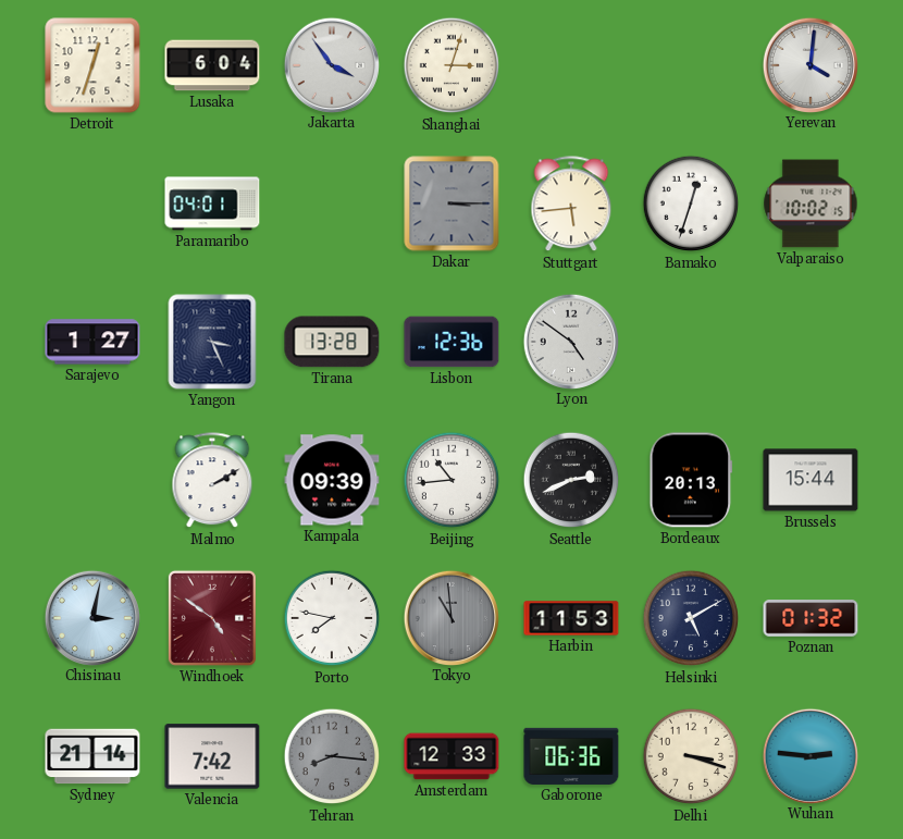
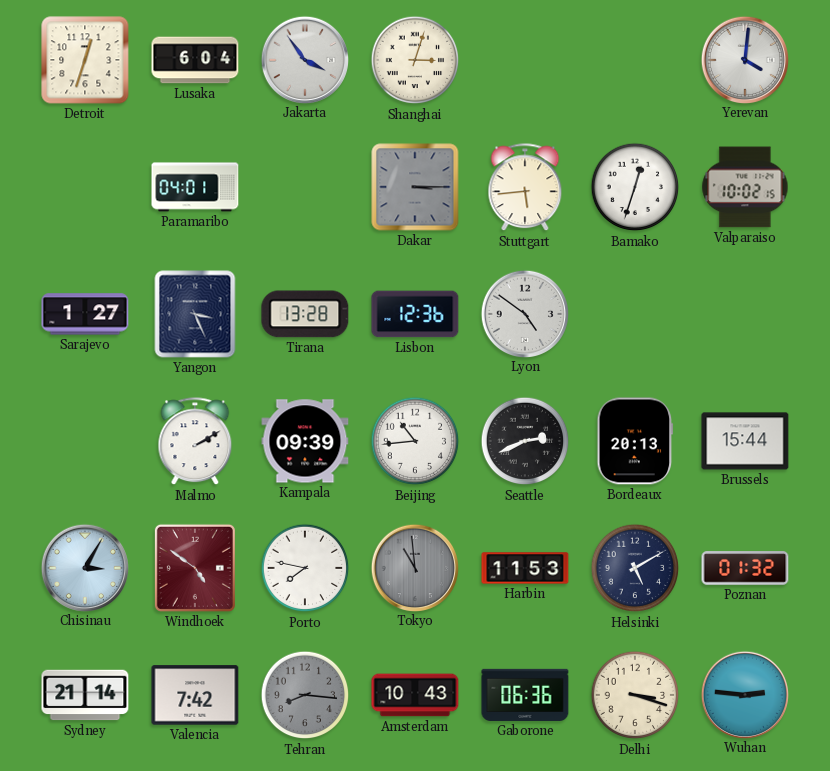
Chisinau: 3:02 -> 3:05 (84, 567)
Amsterdam: 12:33 -> 10:43 (415, 695)
